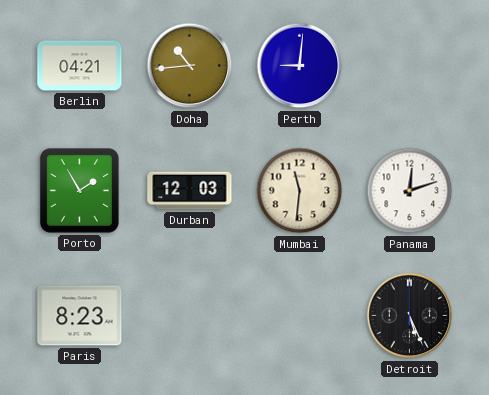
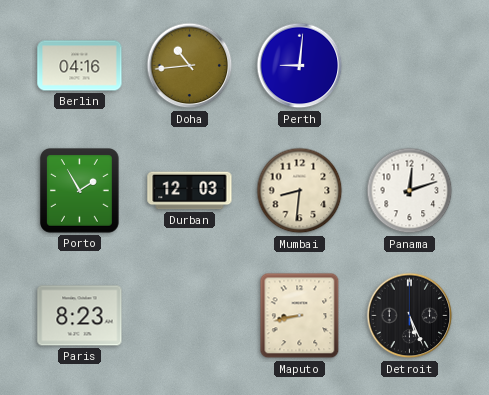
Berlin: 04:21 -> 04:16 (80, 66)
Mumbai: 11:31 -> 8:31 (300, 191)
Maputo: none -> 8:43 (300, 316)
